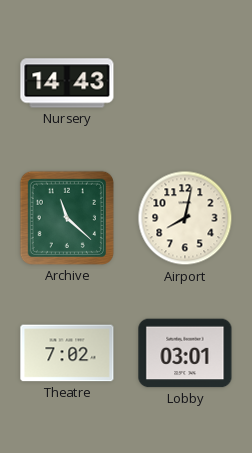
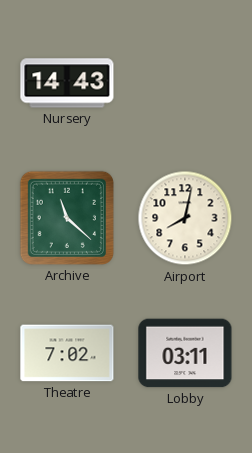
Lobby: 03:01 -> 03:11 (185, 353)
